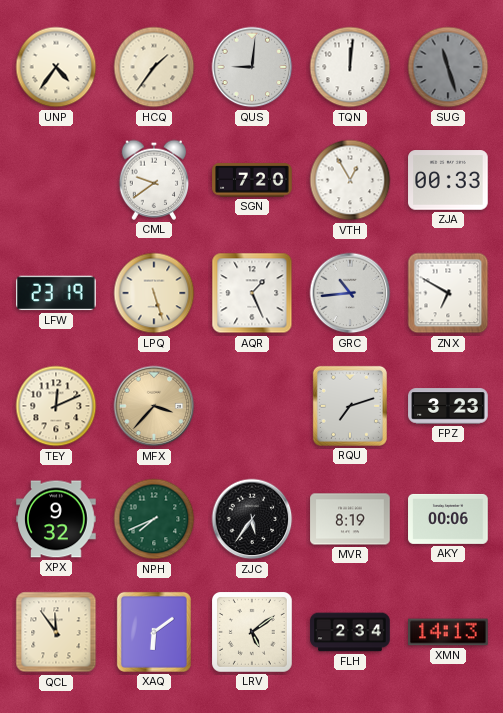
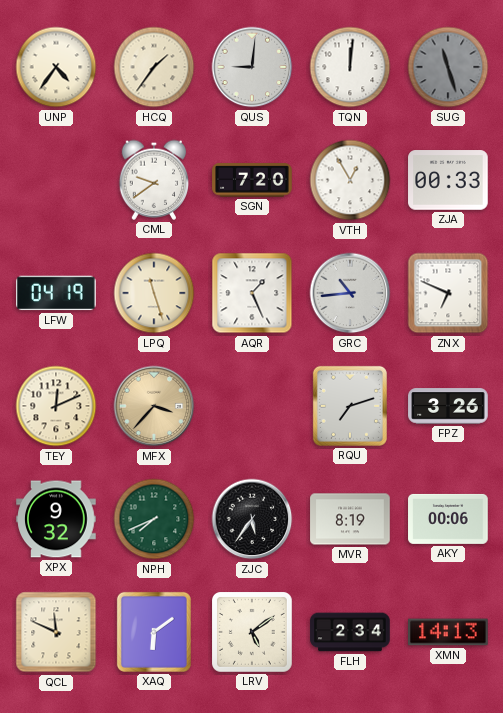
LFW: 23:19 -> 04:19 (56, 293)
LPQ: 5:27 -> 11:27 (154, 293)
ZNX: 6:50 -> 6:49 (448, 293)
FPZ: 3:23 -> 3:26 (448, 406)
QCL: 11:54 -> 11:49 (56, 632)
